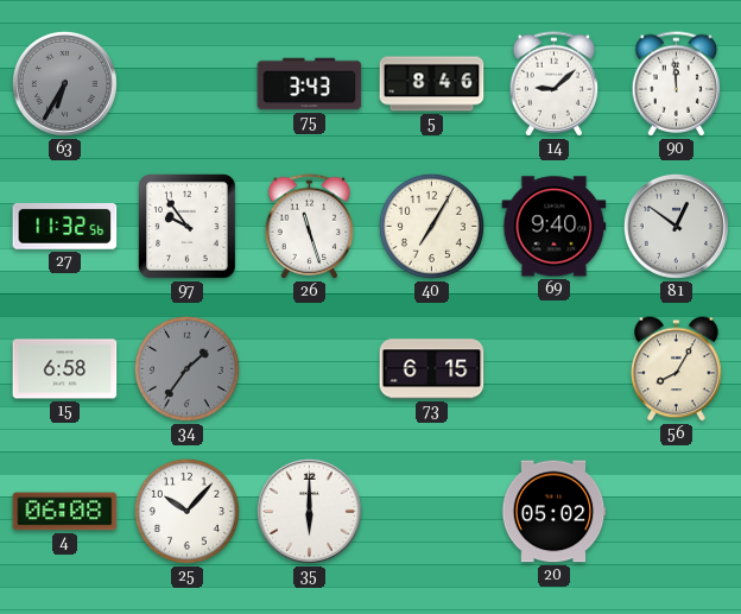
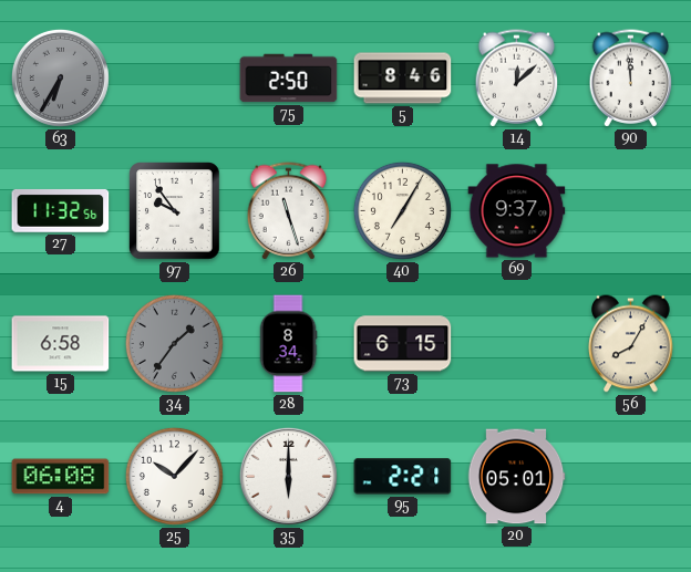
75: 3:43 -> 2:50 (289, 79)
14: 9:08 -> 12:08 (517, 79)
69: 9:40 -> 9:37 (517, 211)
81: 12:51 -> none (676, 226)
28: none -> 8:34 (288, 344)
95: none -> 2:21 (403, 477)
20: 05:02 -> 05:01 (516, 477)
